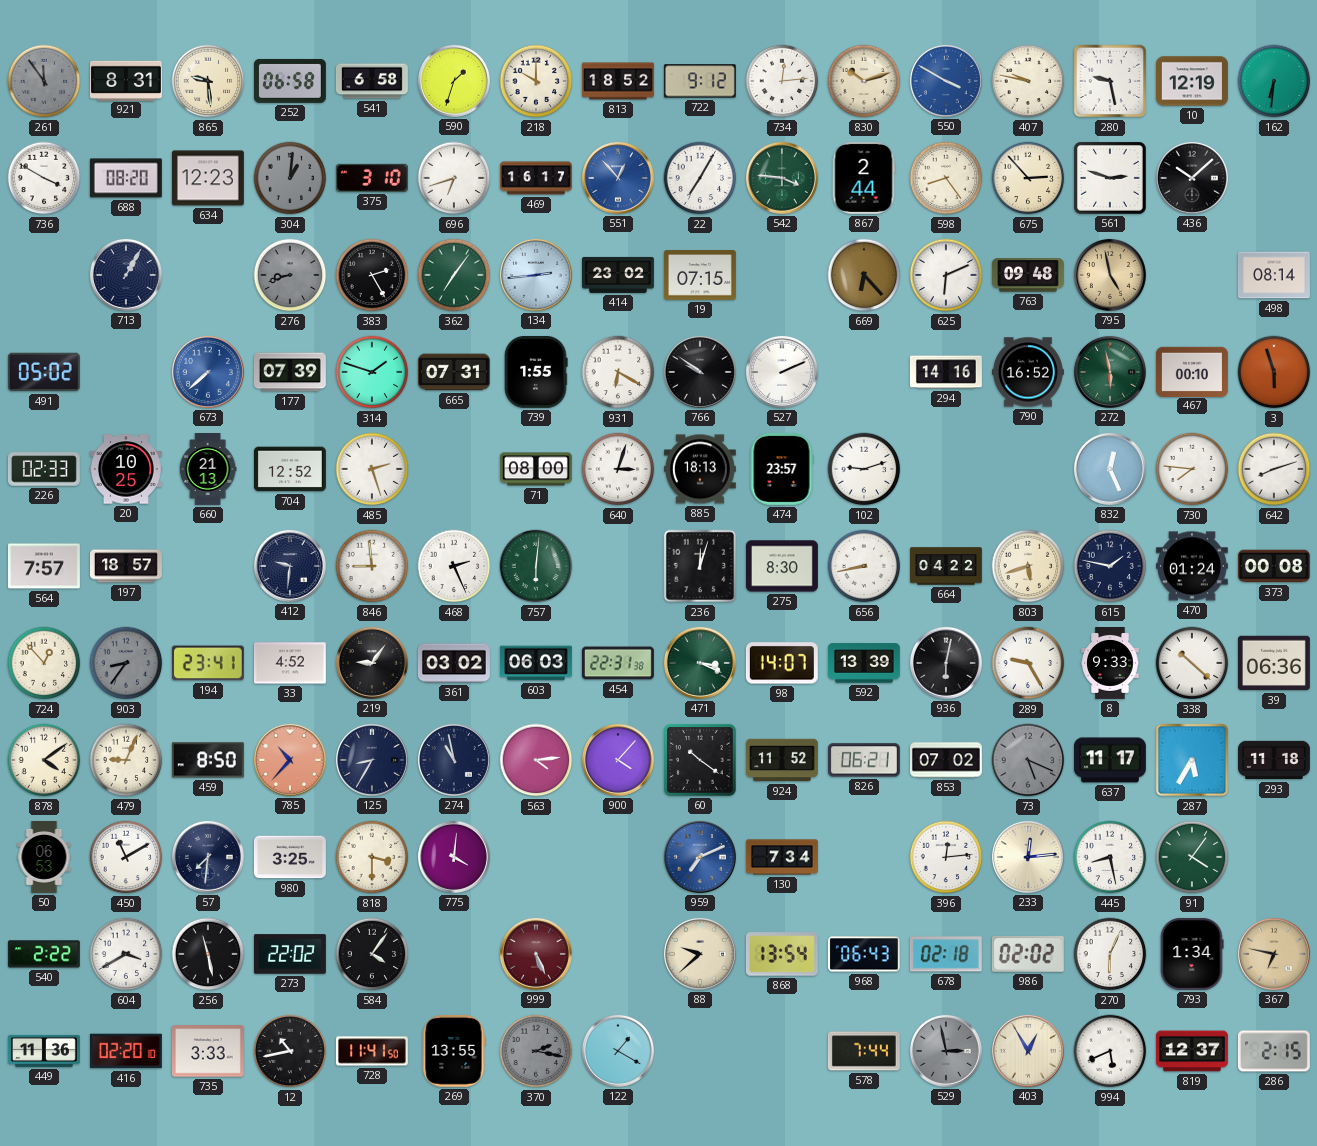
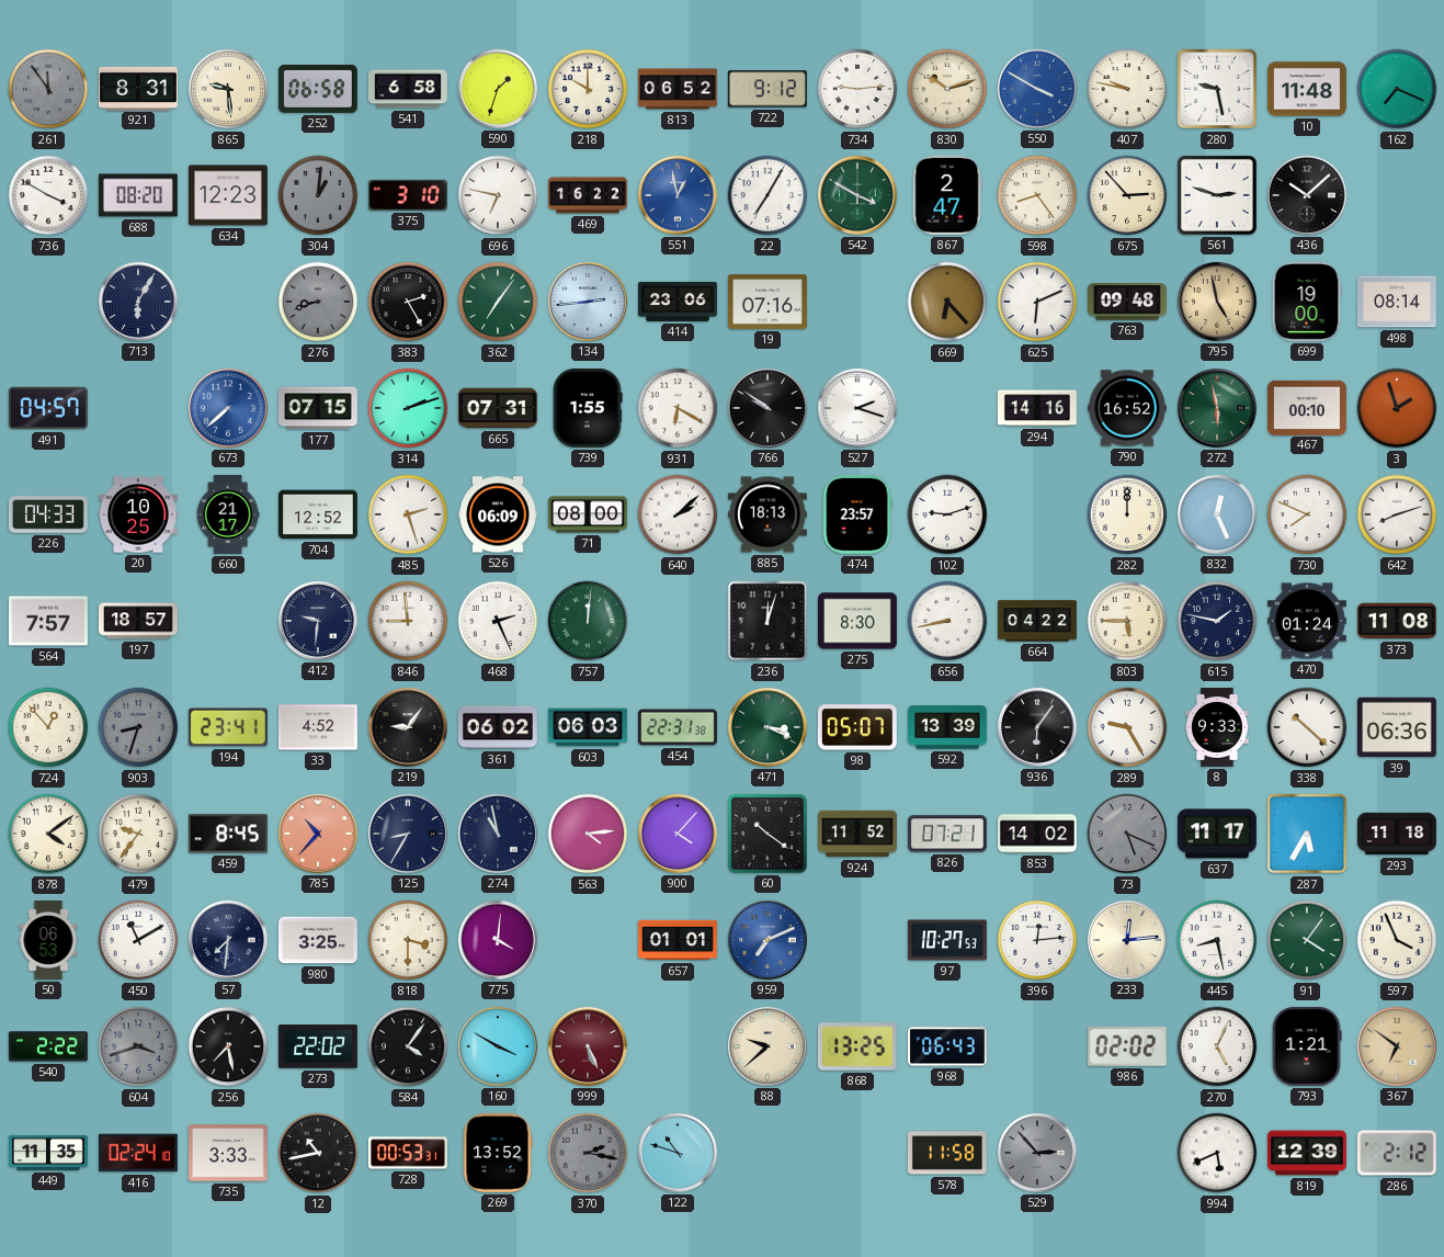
813: 18:52 -> 06:52 (679, 89)
734: 12:14 -> 9:14 (857, 89)
10: 12:19 -> 11:48 (1307, 89)
162: 6:31 -> 7:19 (1397, 89)
696: 6:42 -> 6:47 (498, 195)
469: 16:17 -> 16:22 (589, 195)
551: 12:53 -> 12:58 (678, 195)
542: 3:46 -> 3:50 (857, 195)
867: 2:44 -> 2:47 (947, 195)
713: 1:05 -> 6:05 (138, 302)
414: 23:02 -> 23:06 (679, 302)
19: 07:15 -> 07:16 (768, 302)
699: none -> 19:00 (1307, 302)
491: 05:02 -> 04:57 (48, 408)
177: 07:39 -> 07:15 (318, 408)
314: 1:48 -> 2:12 (408, 408)
527: 2:11 -> 2:18 (857, 408)
3: 5:57 -> 1:57 (1397, 408)
226: 02:33 -> 04:33 (48, 514)
660: 21:13 -> 21:17 (228, 516)
526: none -> 06:09 (498, 514)
640: 3:03 -> 2:08 (678, 514)
282: none -> 12:00 (1127, 514)
730: 7:46 -> 7:49 (1307, 514)
757: 6:01 -> 12:01 (588, 621)
803: 5:42 -> 5:45 (1127, 621)
373: 00:08 -> 11:08 (1397, 621)
903: 8:36 -> 8:33 (138, 727)
361: 03:02 -> 06:02 (498, 727)
98: 14:07 -> 05:07 (857, 727)
936: 6:02 -> 6:06 (1037, 727)
479: 9:04 -> 9:36 (138, 834)
459: 8:50 -> 8:45 (228, 834)
826: 06:21 -> 07:21 (947, 834)
853: 07:02 -> 14:02 (1038, 834)
657: none -> 01:01 (679, 940)
130: 7:34 -> none (782, 857)
97: none -> 10:27 (947, 940)
597: none -> 3:56 (1397, 940)
604: 3:40 -> 3:42 (138, 1046)
604 dial: white -> grey (138, 1046)
256: 11:28 -> 7:28 (228, 1046)
160: none -> 3:50 (498, 1046)
868: 13:54 -> 13:25 (857, 1046)
678: 02:18 -> none (946, 954)
270: 6:04 -> 5:04 (1217, 1046)
793: 1:34 -> 1:21 (1307, 1046)
367: 6:47 -> 6:51 (1397, 1046)
449: 11:36 -> 11:35 (48, 1153)
416: 02:20 -> 02:24 (138, 1153)
728: 11:41 -> 00:53 (408, 1153)
269: 13:55 -> 13:52 (498, 1153)
122: 1:20 -> 10:48 (678, 1153)
578: 7:44 -> 11:58 (947, 1153)
529: 2:58 -> 2:53 (1037, 1153)
403: 12:55 -> none (1028, 1051)
819: 12:37 -> 12:39 (1307, 1153)
286: 2:15 -> 2:12 (1397, 1153)
